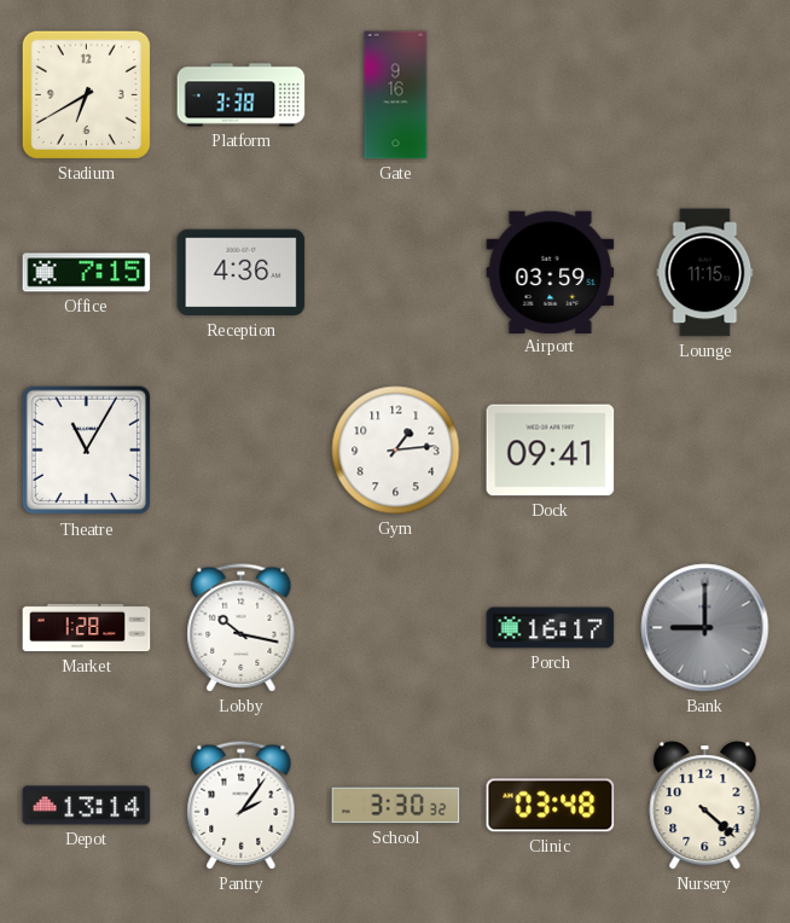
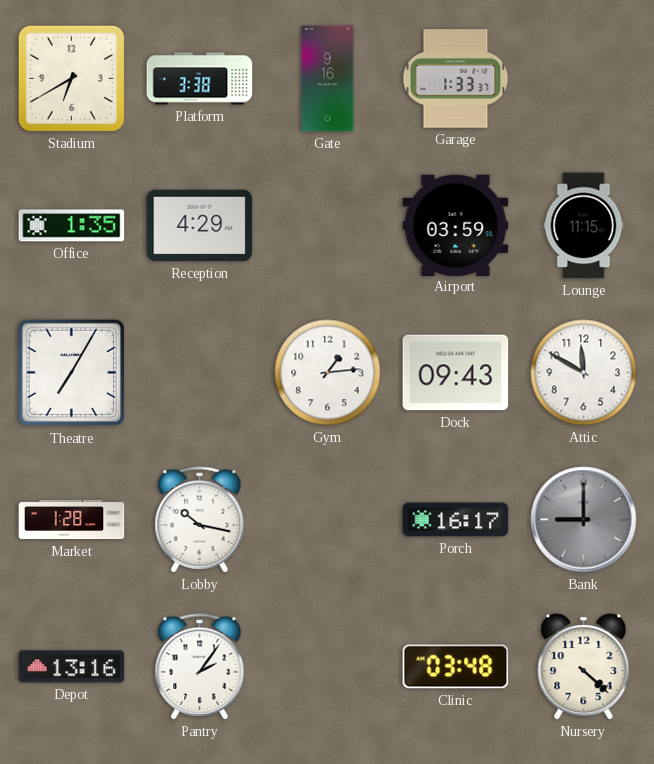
Garage: none -> 1:33 (456, 79)
Office: 7:15 -> 1:35 (72, 226)
Reception: 4:36 -> 4:29 (200, 226)
Theatre: 11:05 -> 7:05 (72, 373)
Dock: 09:41 -> 09:43 (456, 373)
Attic: none -> 11:50 (584, 373)
Depot: 13:14 -> 13:16 (72, 667)
School: 3:30 -> none (396, 806)
